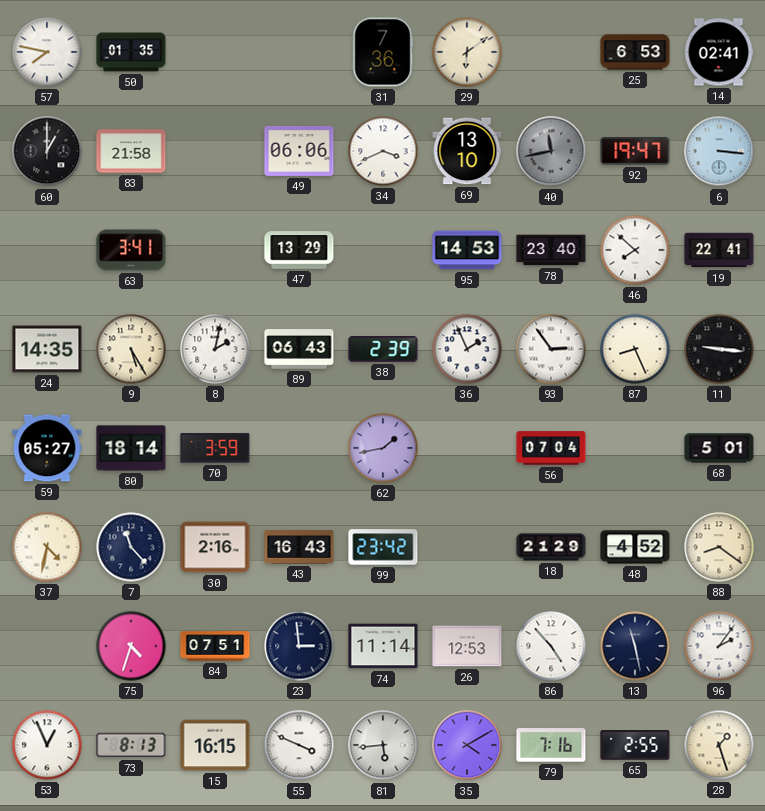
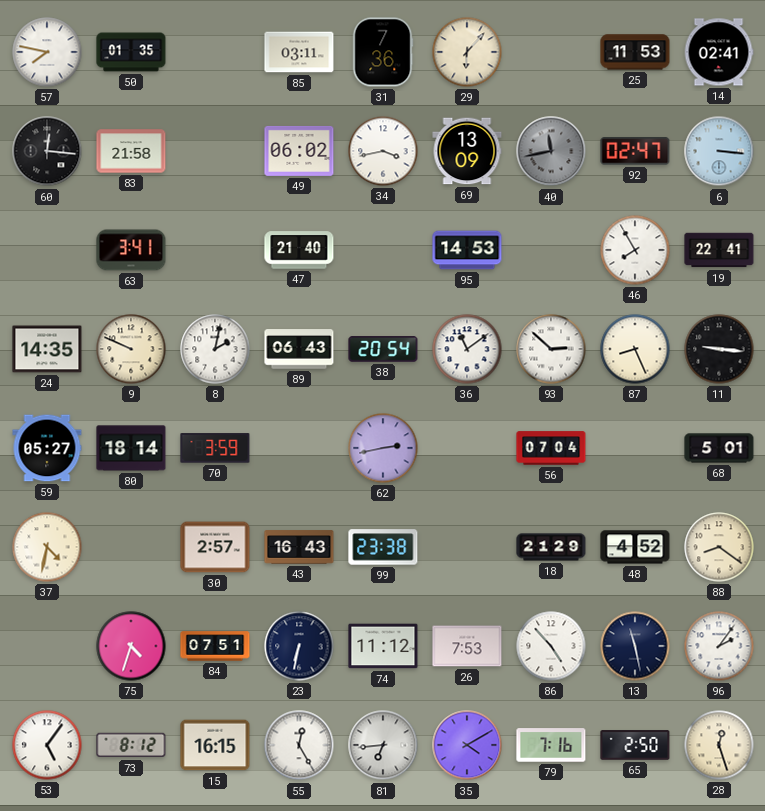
85: none -> 03:11 (299, 52)
29: 6:09 -> 6:07 (467, 52)
25: 6:53 -> 11:53 (635, 52)
60: 1:00 -> 12:16 (47, 151)
49: 06:06 -> 06:02 (299, 151)
34: 3:41 -> 3:43 (383, 151)
69: 13:10 -> 13:09 (467, 151)
92: 19:47 -> 02:47 (635, 151)
47: 13:29 -> 21:40 (299, 250)
78: 23:40 -> none (551, 250)
46: 7:52 -> 7:55 (635, 250)
9: 5:25 -> 9:49 (131, 349)
38: 2:39 -> 20:54 (383, 349)
36: 1:56 -> 11:09 (467, 349)
93: 2:54 -> 2:52 (551, 349)
62: 1:43 -> 2:43 (383, 448)
7: 11:23 -> none (131, 547)
30: 2:16 -> 2:57 (215, 547)
99: 23:42 -> 23:38 (383, 547)
23: 2:59 -> 6:32 (299, 646)
74: 11:14 -> 11:12 (383, 646)
26: 12:53 -> 7:53 (467, 646)
53: 12:56 -> 5:06 (47, 745)
73: 8:13 -> 8:12 (131, 745)
55: 3:49 -> 12:25 (299, 745)
81: 5:44 -> 6:44 (383, 745)
65: 2:55 -> 2:50 (635, 745)
28: 1:27 -> 12:27 (719, 745)
